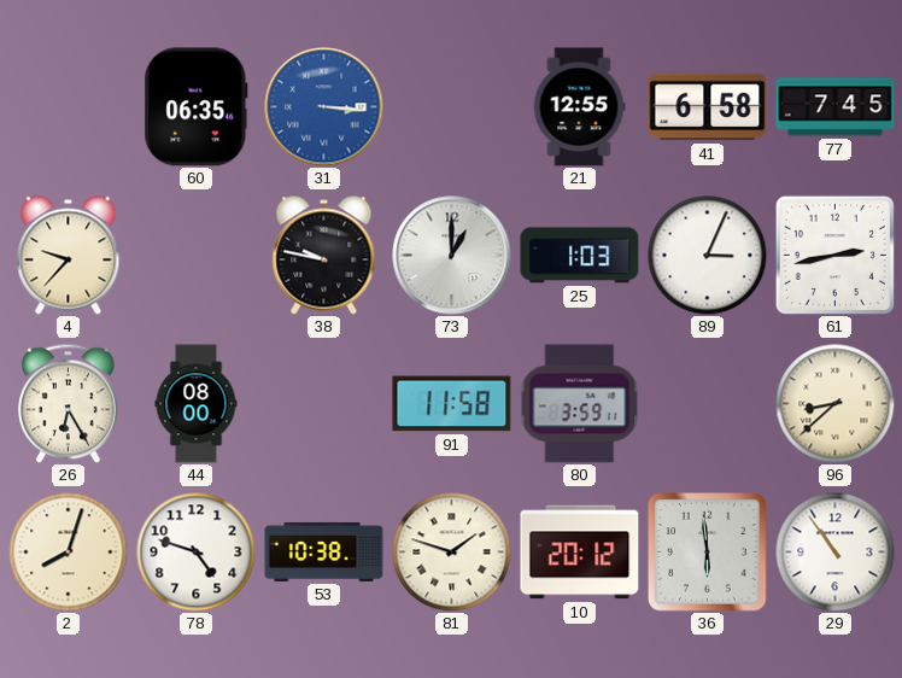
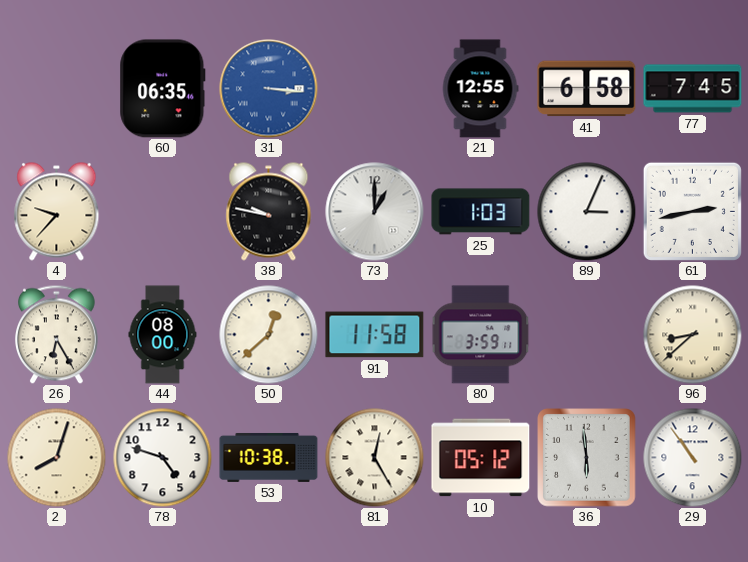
50: none -> 12:38 (269, 335)
81: 1:48 -> 12:25 (375, 458)
10: 20:12 -> 05:12 (481, 458)
